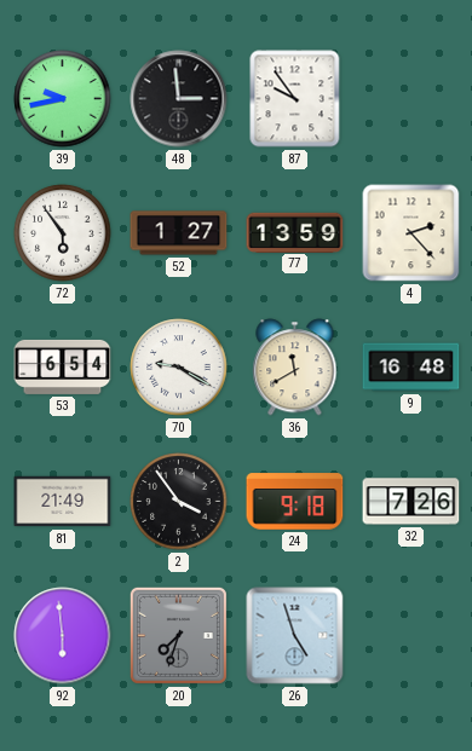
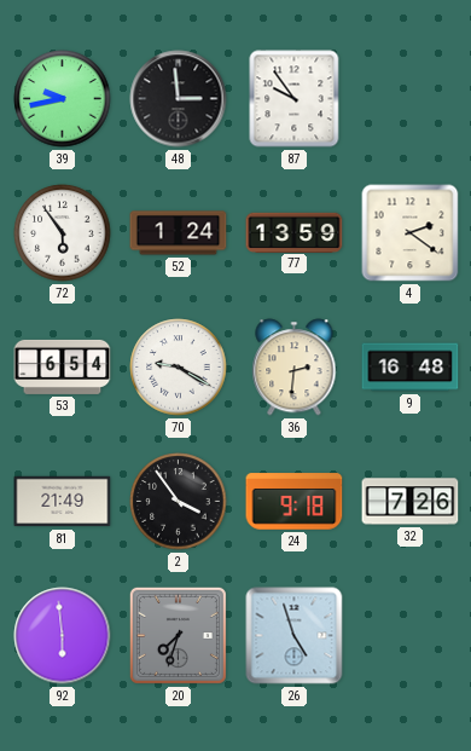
52: 1:27 -> 1:24 (179, 233)
4: 2:23 -> 2:21 (411, 233)
36: 11:40 -> 2:31 (295, 368)
